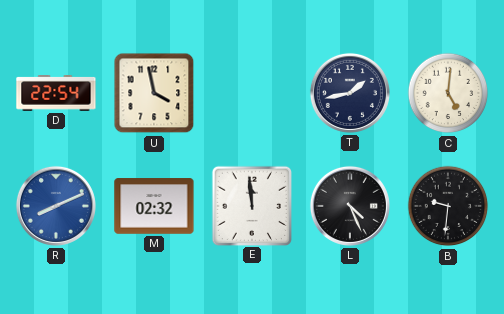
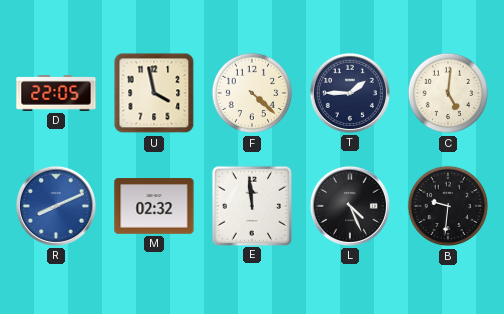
D: 22:54 -> 22:05 (56, 93)
F: none -> 4:22 (252, 93)
T: 1:43 -> 1:45 (350, 93)
